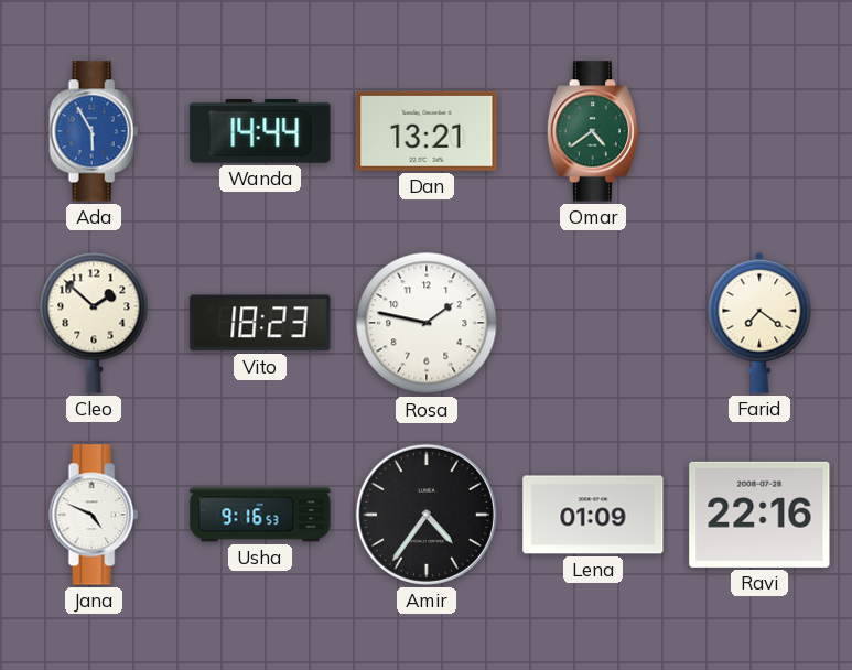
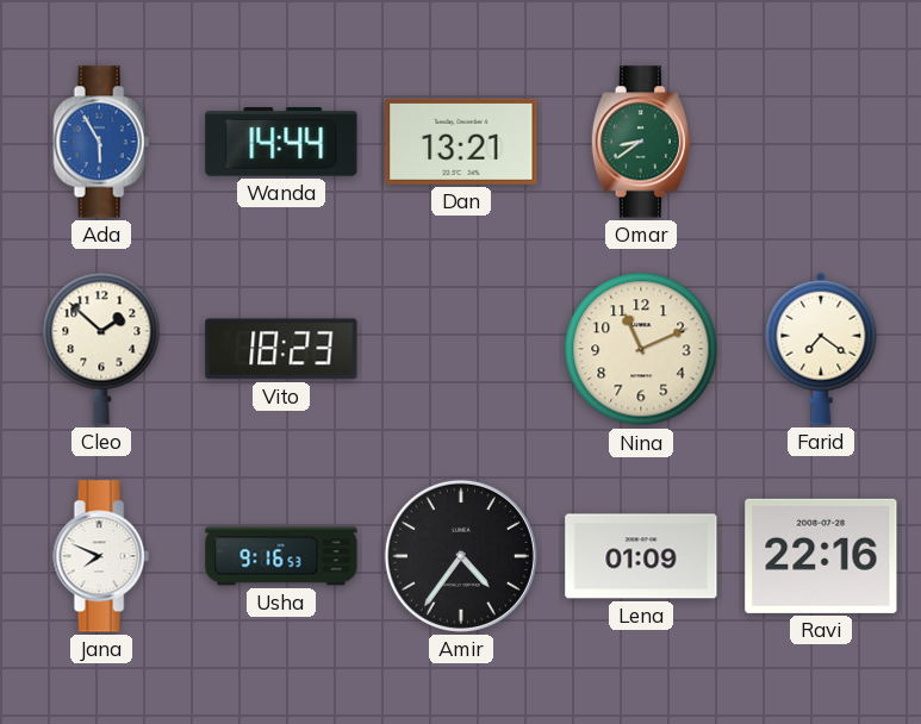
Omar: 4:39 -> 8:39 (641, 142)
Rosa: 1:47 -> none (427, 323)
Nina: none -> 11:11 (641, 349)
Jana: 4:49 -> 7:49 (101, 556)
